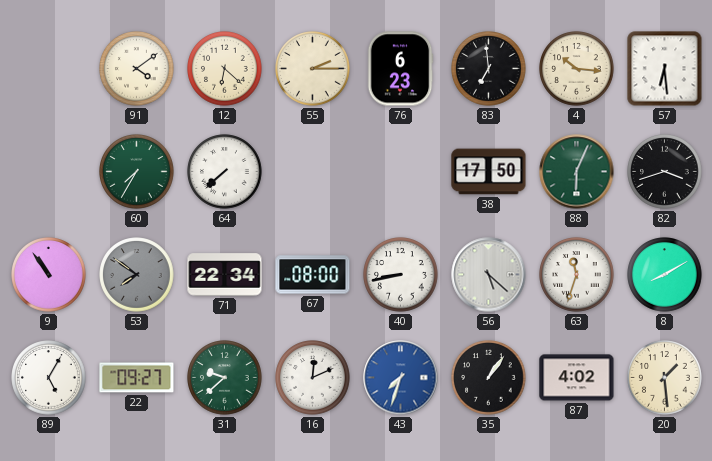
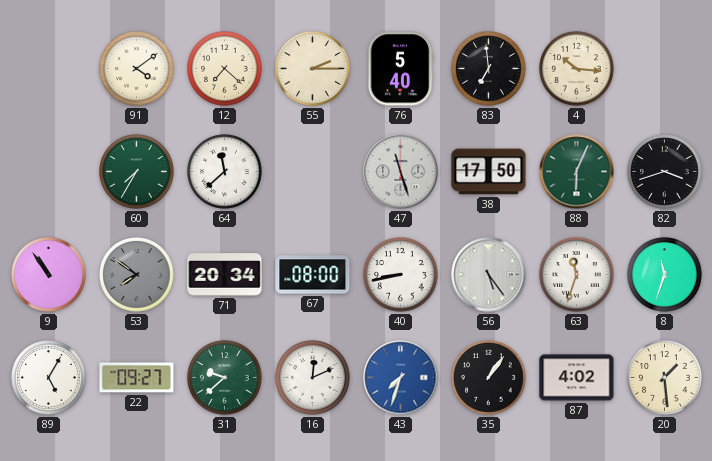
12: 6:22 -> 7:22 (225, 69)
76: 6:23 -> 5:40 (400, 69)
57: 6:29 -> none (665, 69)
64: 7:38 -> 11:38 (225, 172)
47: none -> 11:27 (401, 172)
71: 22:34 -> 20:34 (225, 275)
56: 5:22 -> 5:24 (489, 275)
8: 8:10 -> 11:33 (665, 275)
